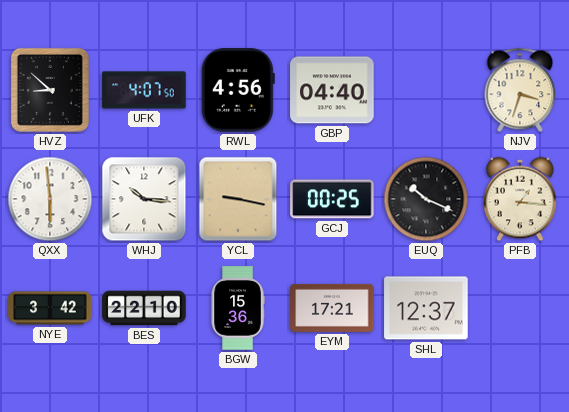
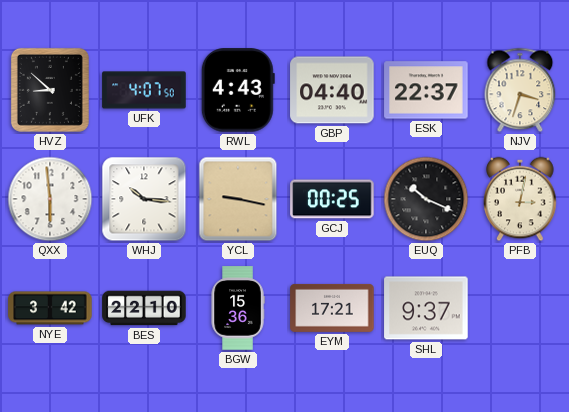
RWL: 4:56 -> 4:43 (238, 90)
ESK: none -> 22:37 (426, 90)
PFB: 1:16 -> 3:02 (520, 199)
SHL: 12:37 -> 9:37 (426, 308)
